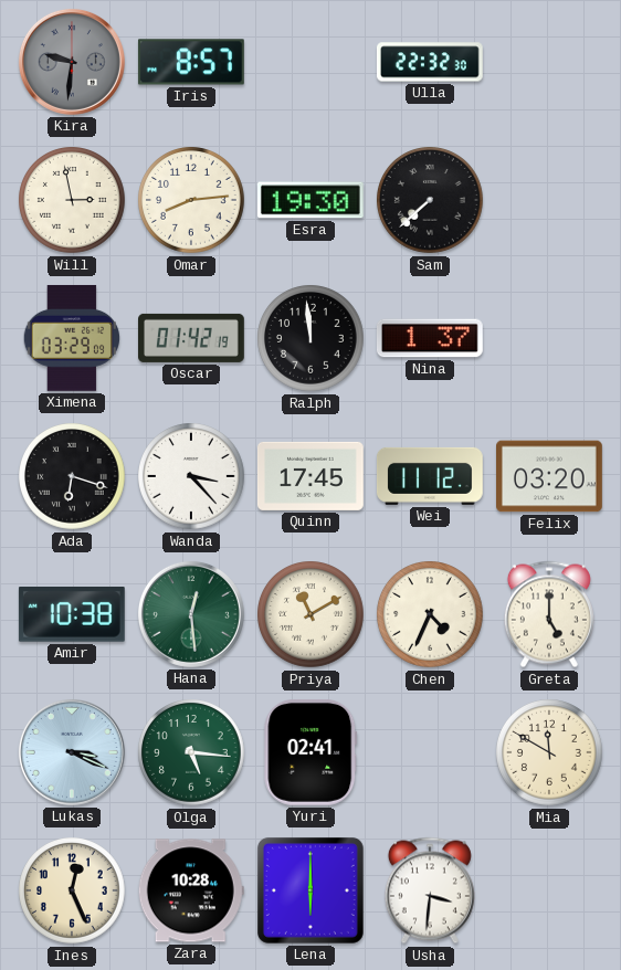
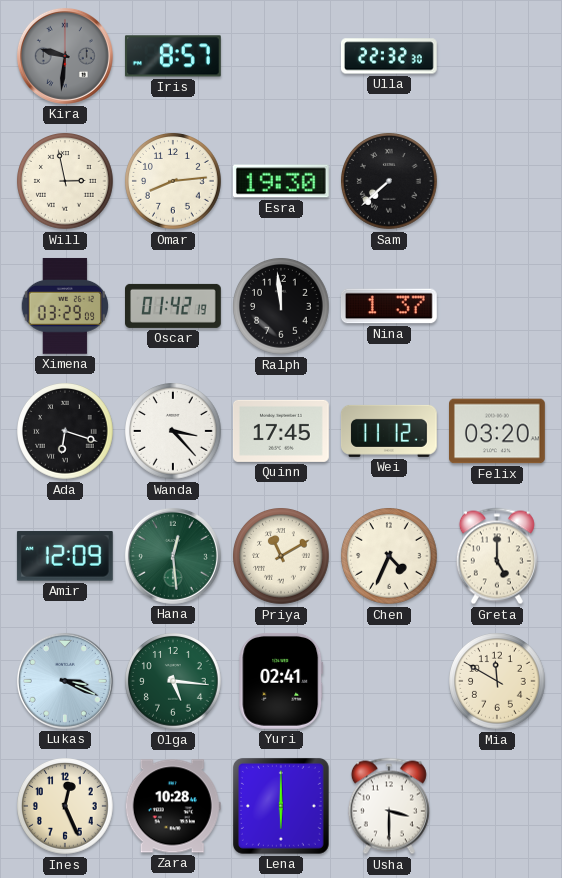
Amir: 10:38 -> 12:09 (65, 557)
Usha: 3:31 -> 3:30 (389, 806)
